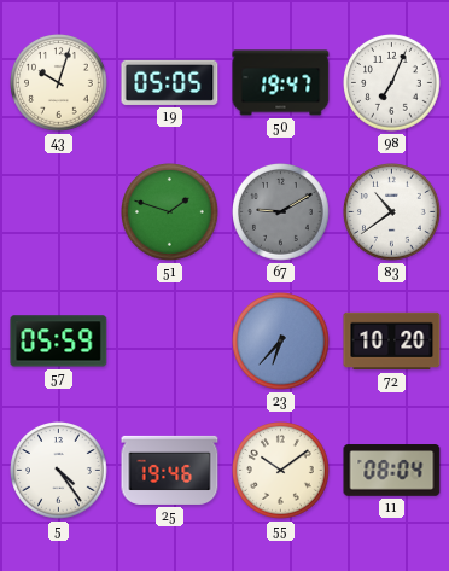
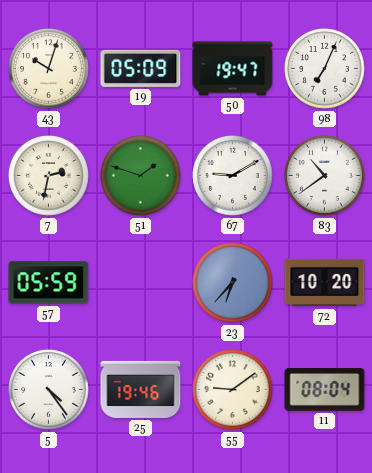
19: 05:05 -> 05:09 (141, 68)
7: none -> 2:32 (49, 176)
67 dial: grey -> white (233, 176)
55: 10:09 -> 9:09 (233, 390)
